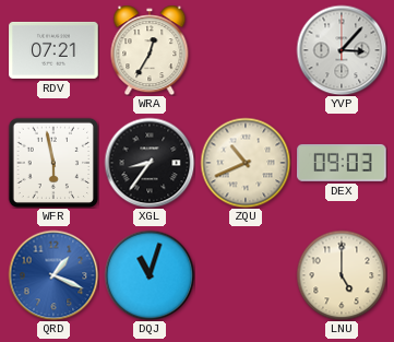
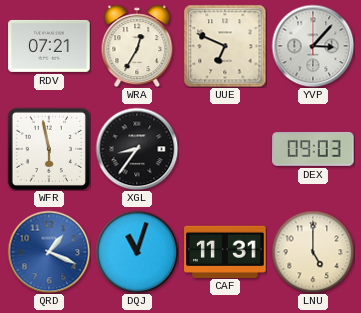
UUE: none -> 6:49 (225, 46)
ZQU: 10:41 -> none (246, 163)
CAF: none -> 11:31 (225, 251)
